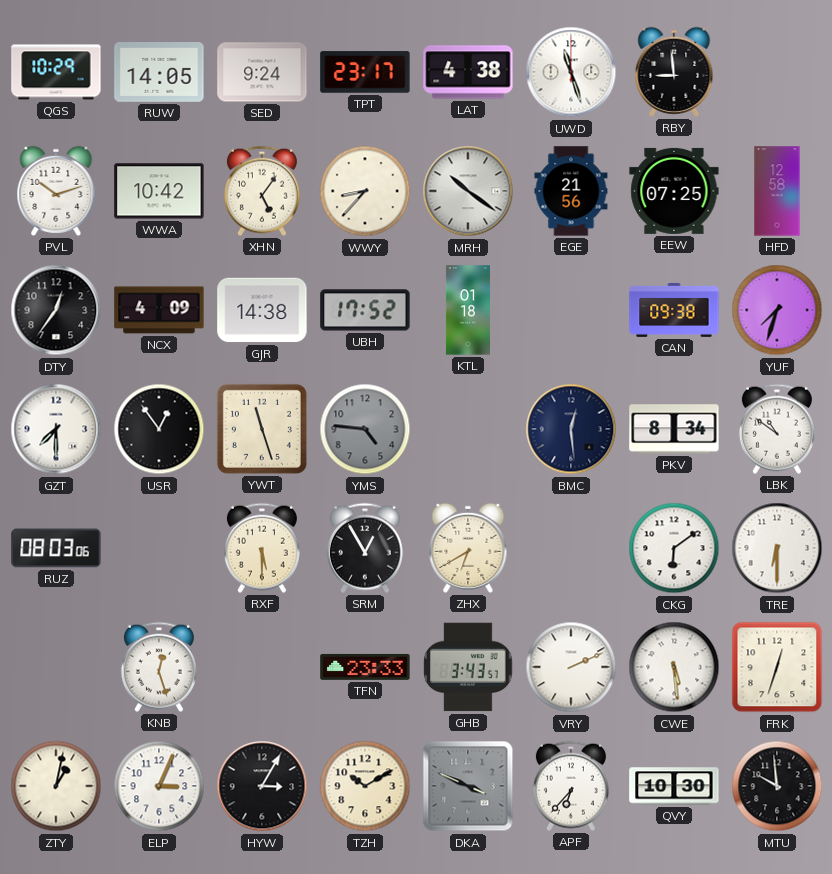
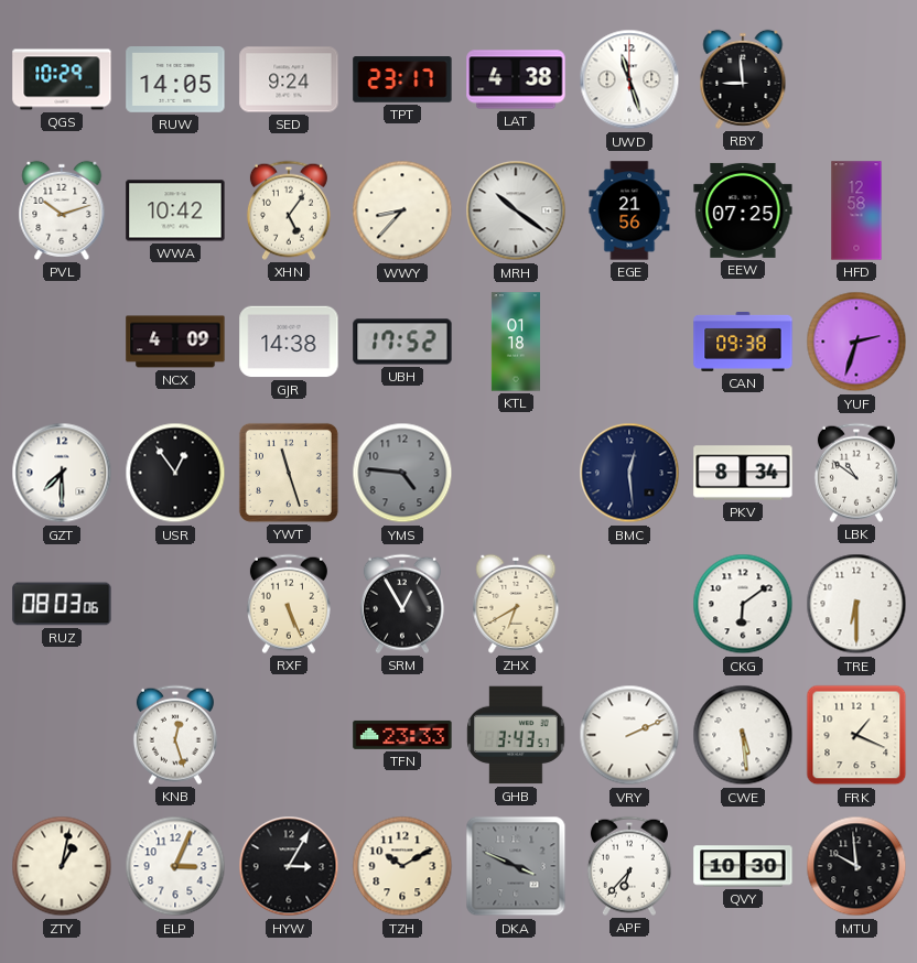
DTY: 12:36 -> none (56, 310)
YUF: 7:33 -> 2:33 (856, 342)
RXF: 5:30 -> 5:26 (289, 604)
FRK: 12:33 -> 1:19 (856, 735)
